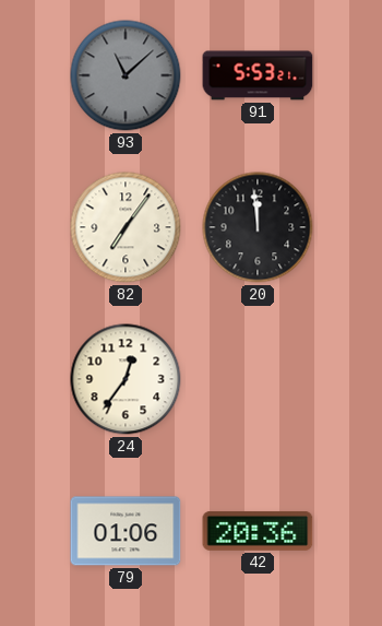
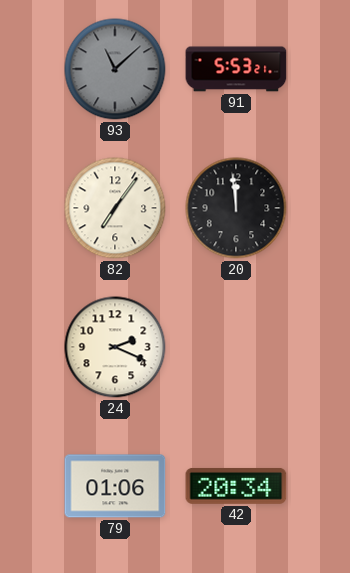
24: 12:36 -> 2:19 (115, 347)
42: 20:36 -> 20:34 (236, 486)
